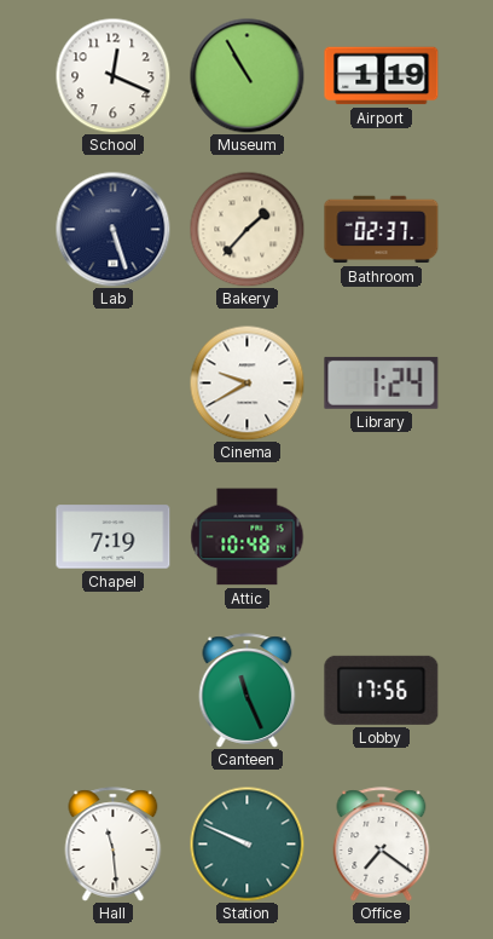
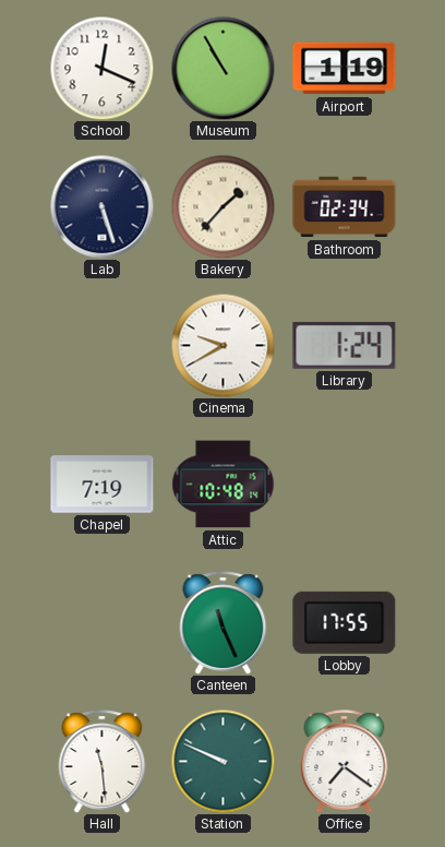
Bathroom: 02:37 -> 02:34 (345, 207)
Lobby: 17:56 -> 17:55 (345, 622)
